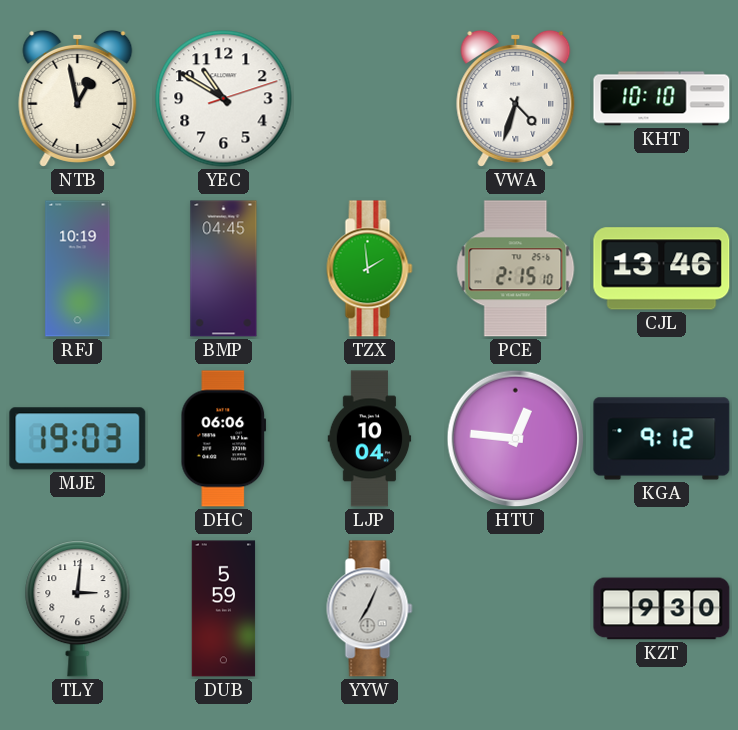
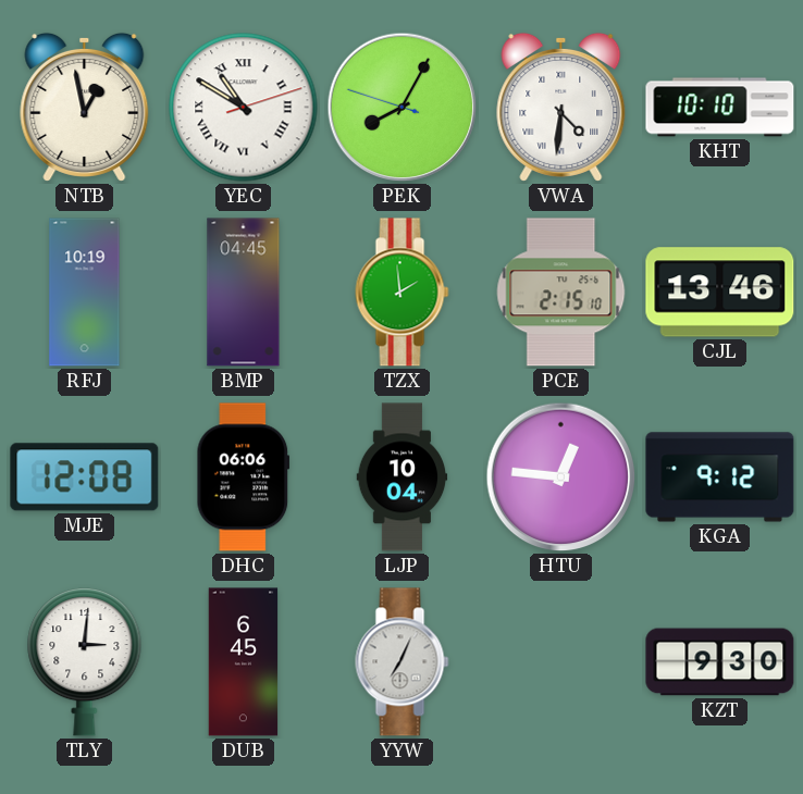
YEC numerals: Arabic -> Roman (244, 108)
PEK: none -> 8:04 (403, 108)
VWA: 4:33 -> 4:31 (561, 107)
MJE: 19:03 -> 12:08 (85, 477)
DUB: 5:59 -> 6:45 (244, 662)
